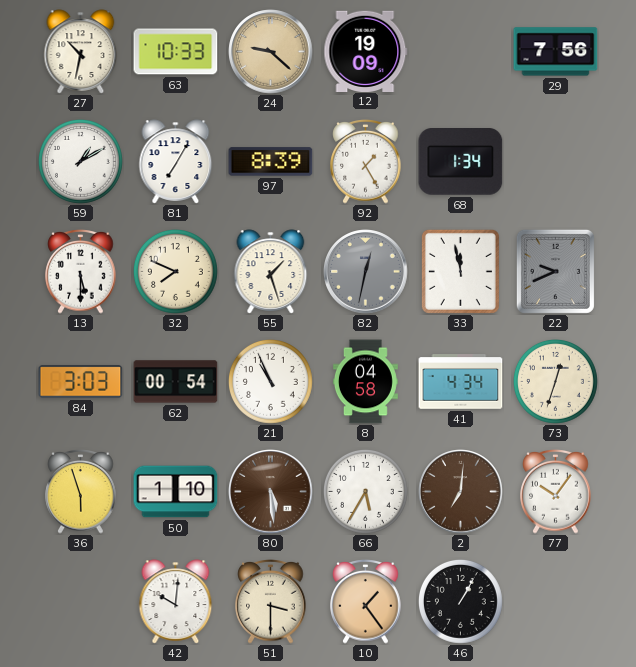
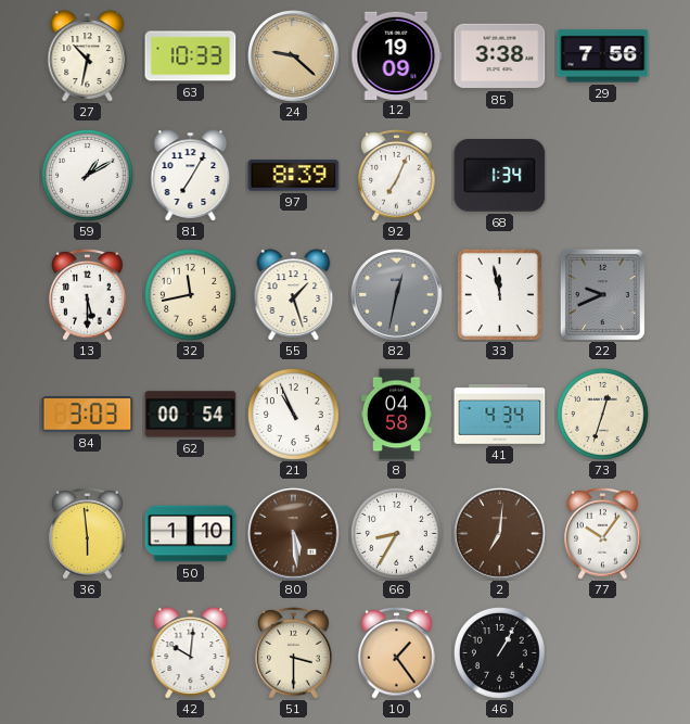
85: none -> 3:38 (500, 56)
92: 1:25 -> 7:04 (397, 176)
32: 7:49 -> 11:43 (191, 295)
36: 5:57 -> 5:59 (88, 534)
66: 5:35 -> 8:35 (397, 534)
